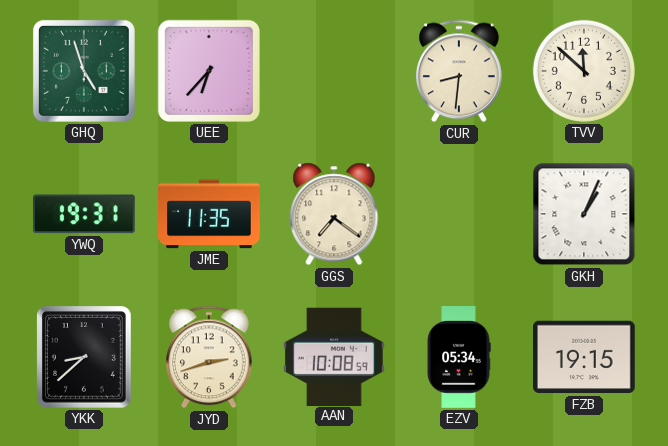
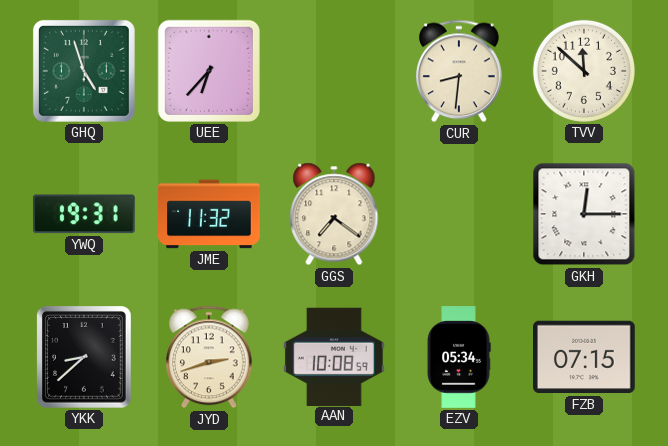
JME: 11:35 -> 11:32 (210, 214)
GKH: 1:04 -> 12:15 (584, 214)
FZB: 19:15 -> 07:15 (585, 357)
